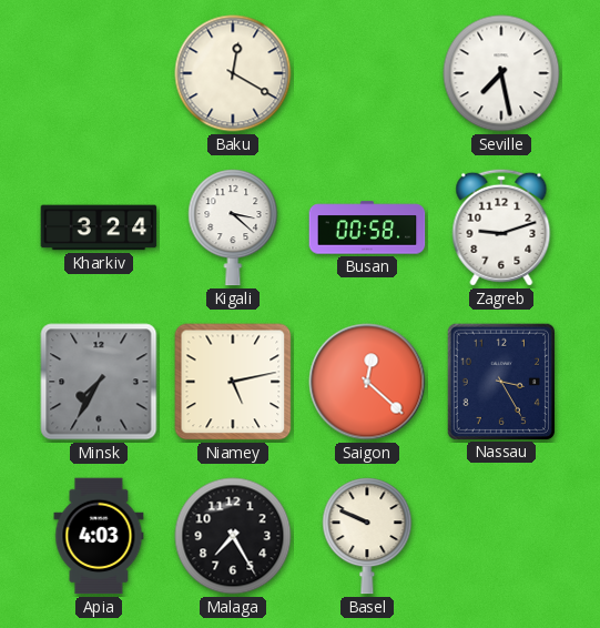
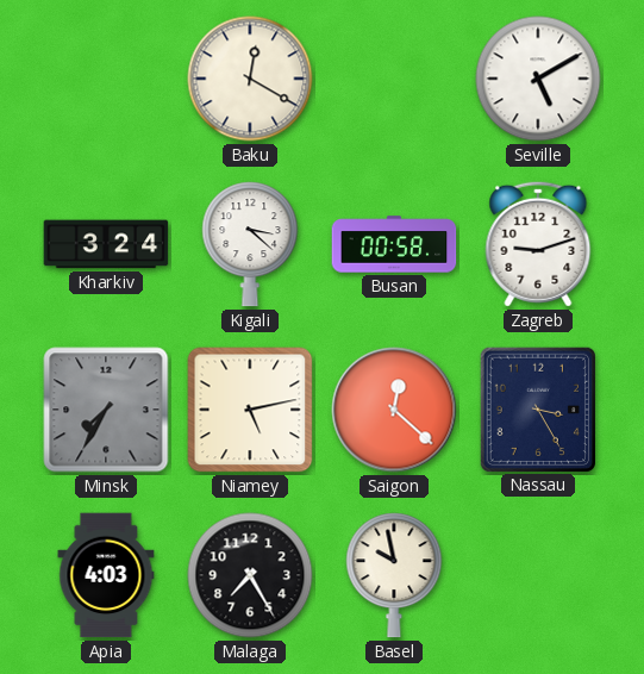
Seville: 7:28 -> 5:10 (538, 79)
Basel: 9:49 -> 9:58 (394, 575)
